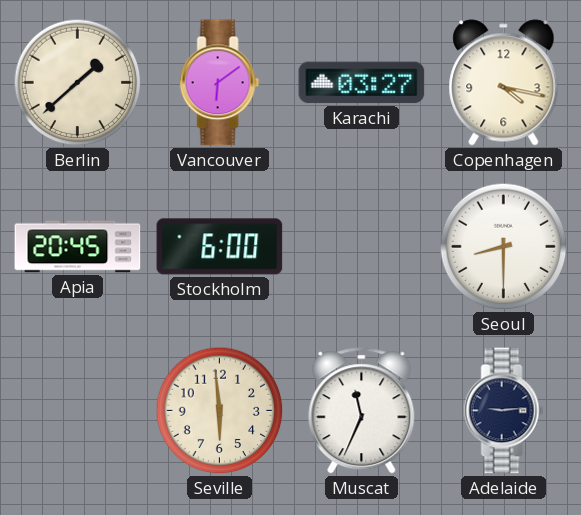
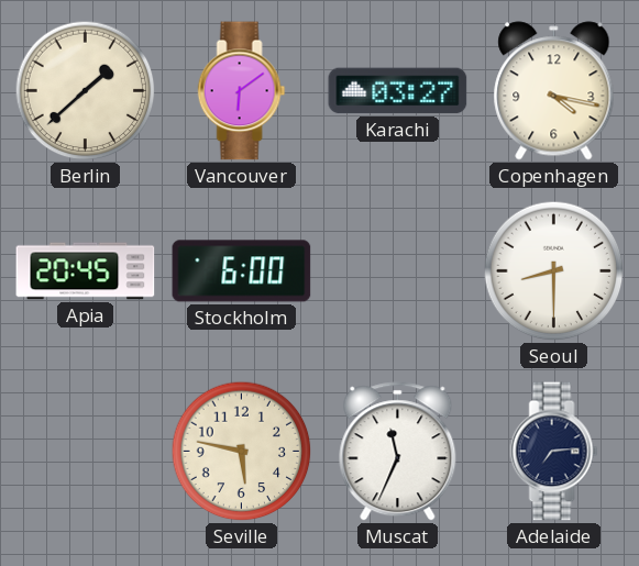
Seville: 5:59 -> 5:47 (242, 452)
Adelaide: 9:14 -> 7:14 (554, 452)
